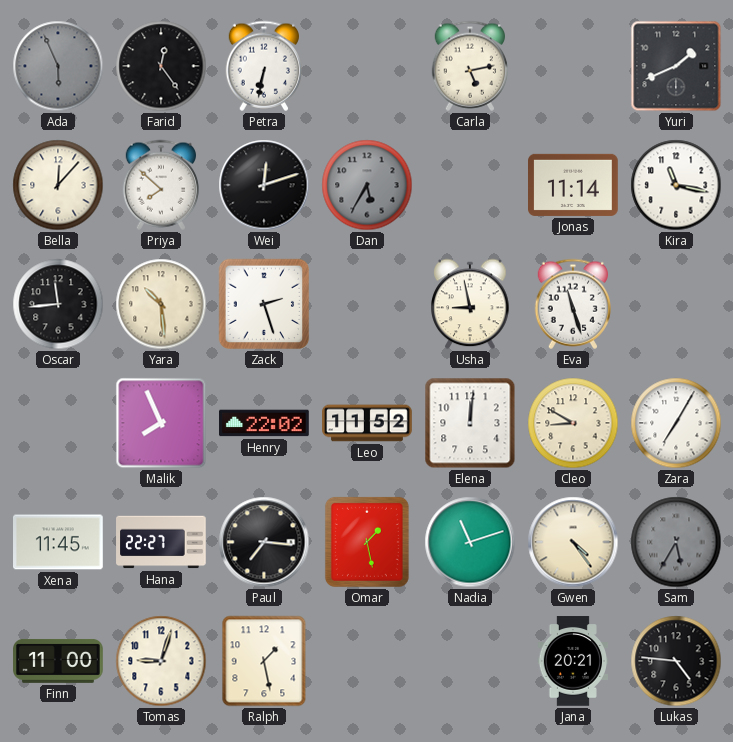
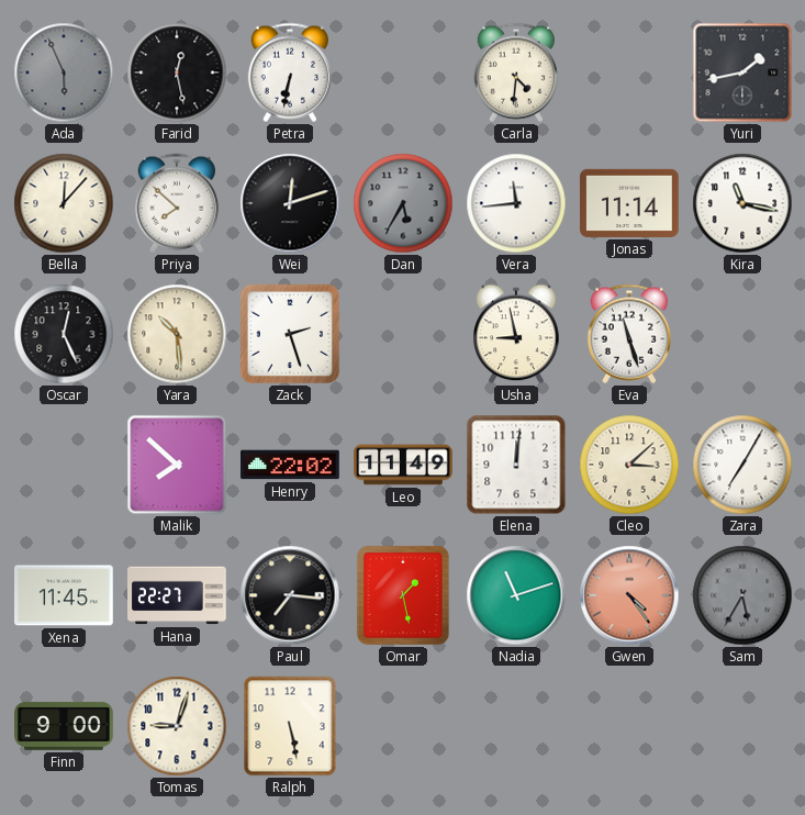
Farid: 12:24 -> 12:28 (177, 72)
Carla: 5:13 -> 4:31 (515, 72)
Yuri: 1:41 -> 1:43 (742, 72)
Vera: none -> 11:44 (516, 203)
Oscar: 11:44 -> 12:26 (64, 334)
Malik: 7:56 -> 7:52 (177, 465)
Leo: 11:52 -> 11:49 (403, 465)
Cleo: 8:50 -> 3:08 (629, 465)
Gwen dial: cream -> salmon (629, 595)
Finn: 11:00 -> 9:00 (64, 726)
Ralph: 1:28 -> 5:28 (290, 726)
Jana: 20:21 -> none (572, 661)
Lukas: 4:46 -> none (676, 661)
